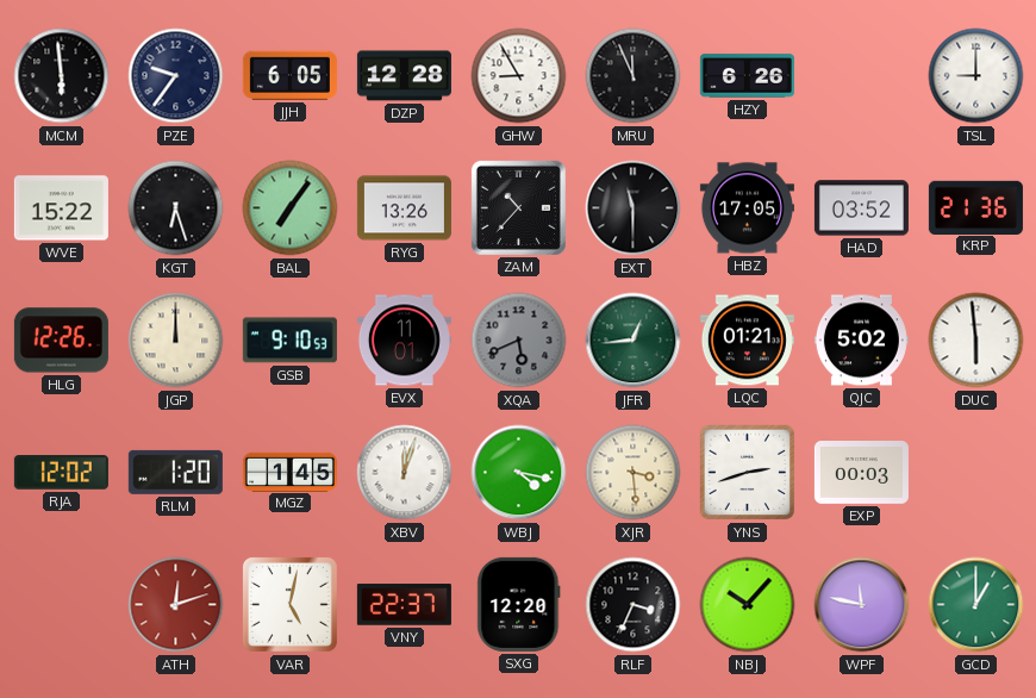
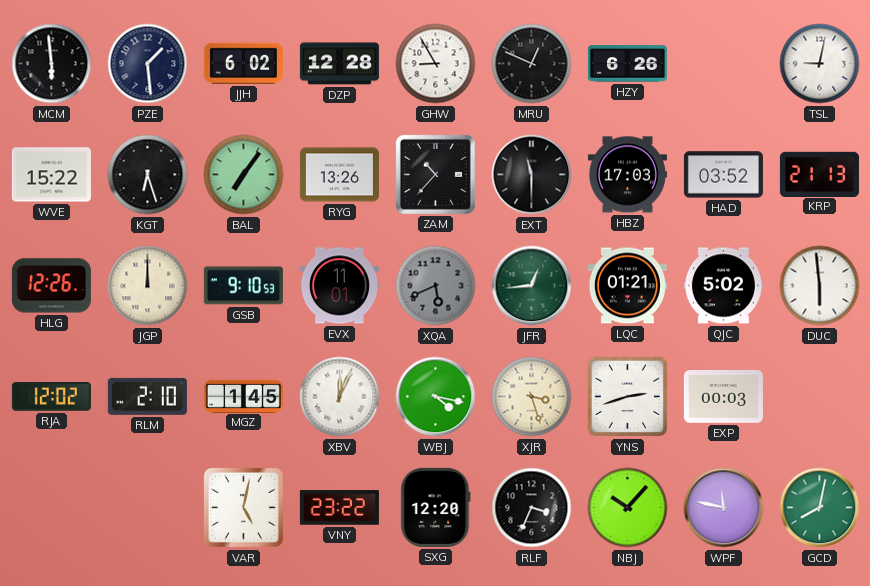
PZE: 9:36 -> 1:29 (148, 64)
JJH: 6:05 -> 6:02 (243, 63)
MRU: 11:56 -> 12:49 (532, 64)
TSL: 9:00 -> 9:02 (820, 64)
HBZ: 17:05 -> 17:03 (627, 175)
KRP: 21:36 -> 21:13 (819, 174)
RLM: 1:20 -> 2:10 (147, 396)
XBV: 12:03 -> 12:04 (340, 397)
XJR: 3:29 -> 3:27 (532, 397)
ATH: 12:12 -> none (176, 605)
VNY: 22:37 -> 23:22 (339, 508)
GCD: 1:00 -> 8:02 (820, 508)
